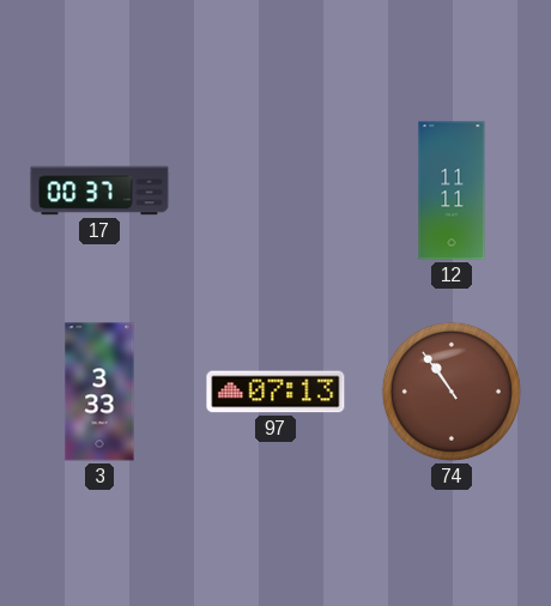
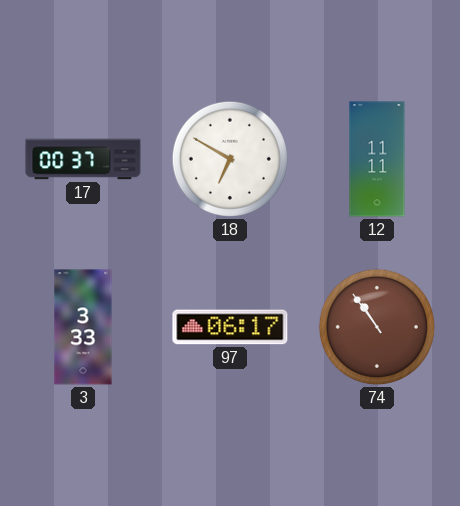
18: none -> 6:50 (230, 159)
97: 07:13 -> 06:17 (230, 327)
